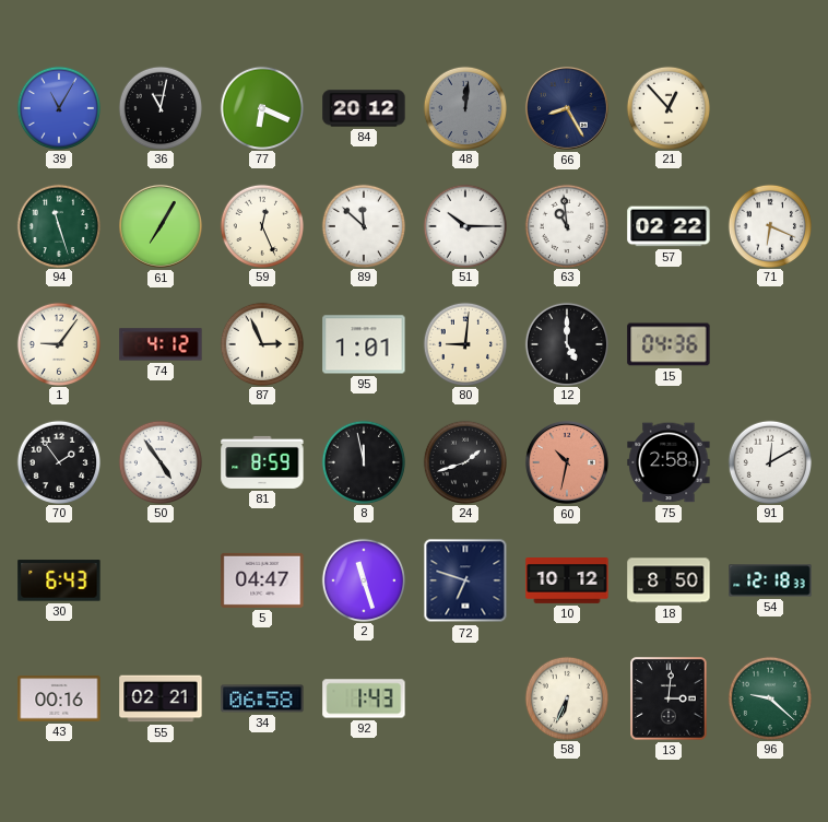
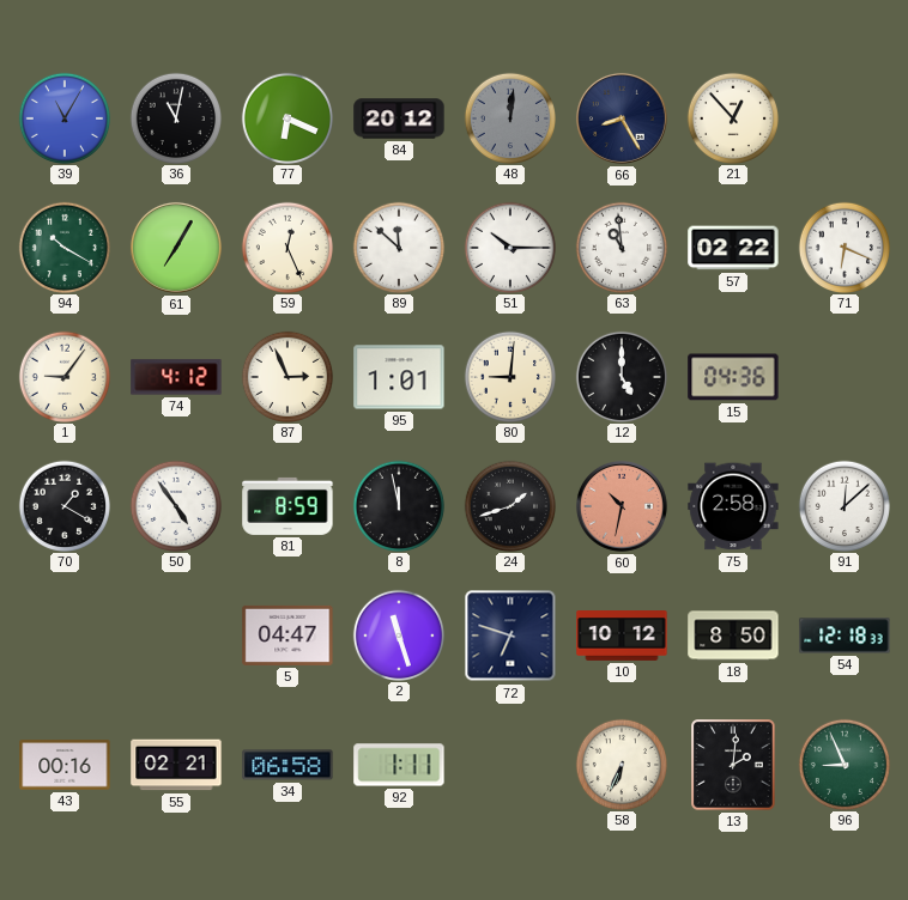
94: 11:27 -> 10:20 (63, 247)
70: 1:54 -> 1:20 (63, 505)
91: 12:10 -> 12:08 (843, 505)
30: 6:43 -> none (59, 580)
92: 1:43 -> 1:11 (399, 765)
13: 3:01 -> 2:01 (733, 765)
96: 9:22 -> 8:56 (843, 764)
